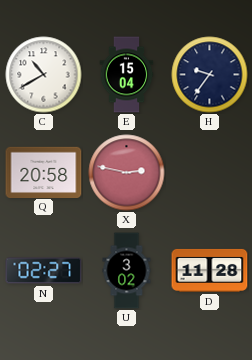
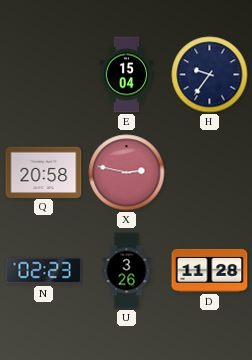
C: 10:40 -> none (44, 75)
N: 02:27 -> 02:23 (44, 271)
U: 3:02 -> 3:26 (127, 271)
